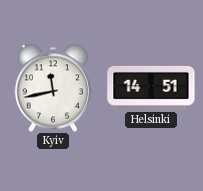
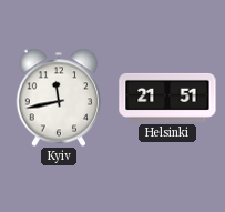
Helsinki: 14:51 -> 21:51 (167, 98)
